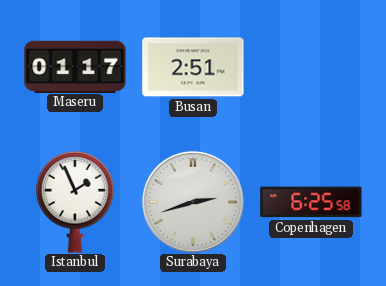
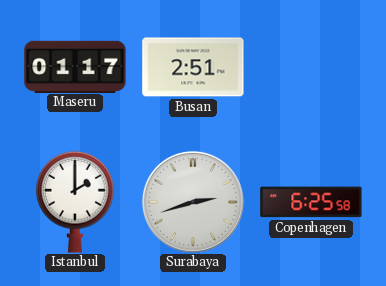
Istanbul: 1:56 -> 2:00 (75, 202)
